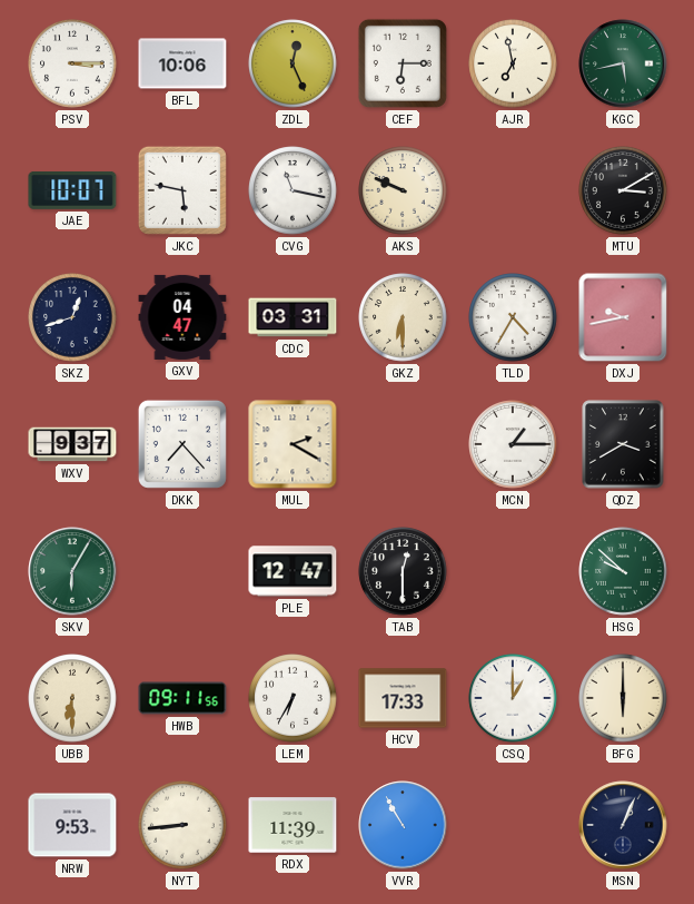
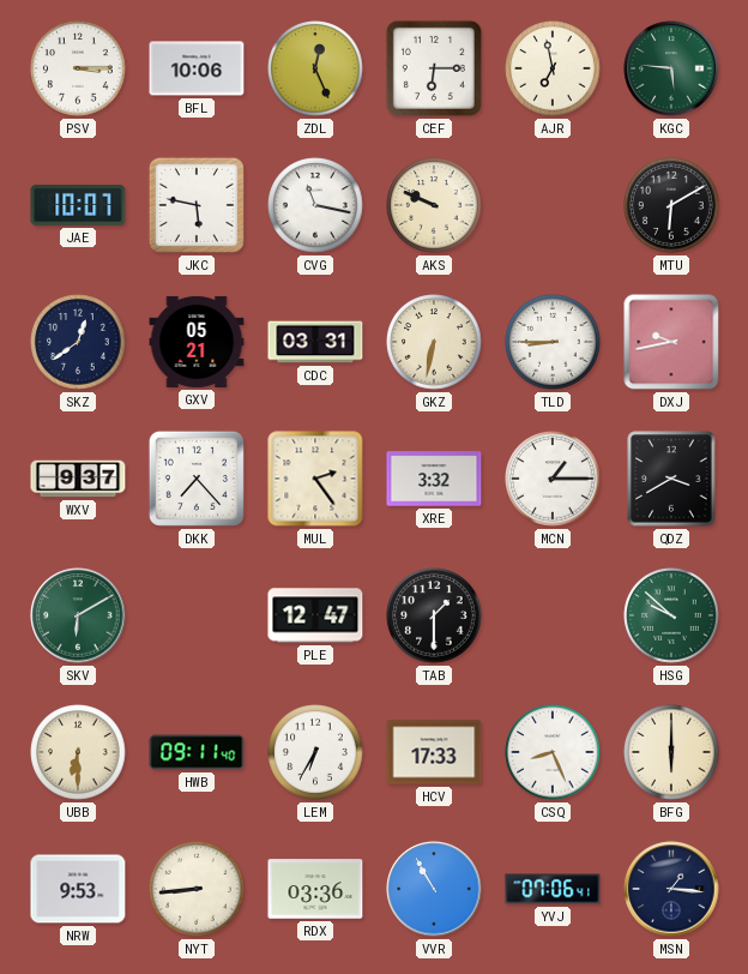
KGC: 5:43 -> 5:46 (671, 68)
MTU: 3:10 -> 6:10 (671, 205)
SKZ: 12:42 -> 12:39 (78, 342)
GXV: 04:47 -> 05:21 (197, 342)
GKZ: 6:30 -> 6:32 (434, 342)
TLD: 4:35 -> 8:45 (553, 342)
MUL: 2:20 -> 2:24 (315, 479)
XRE: none -> 3:32 (434, 479)
SKV: 6:05 -> 6:10 (78, 615)
TAB: 12:30 -> 1:30 (434, 615)
HWB: 09:11:56 -> 09:11:40 (197, 752)
CSQ: 1:00 -> 8:26 (553, 752)
RDX: 11:39 -> 03:36 (315, 889)
YVJ: none -> 07:06 (553, 889)
MSN: 1:04 -> 1:16 (671, 889)
